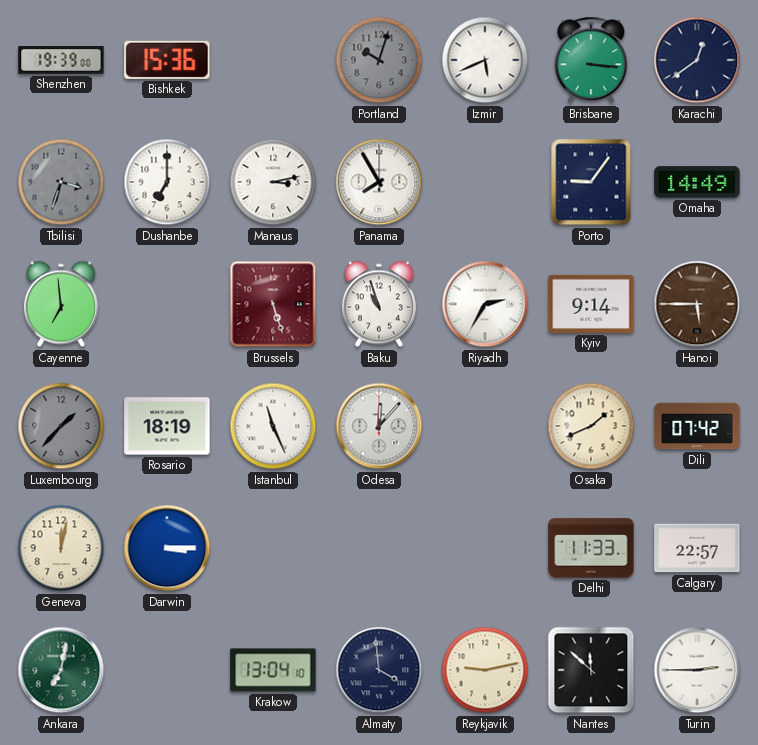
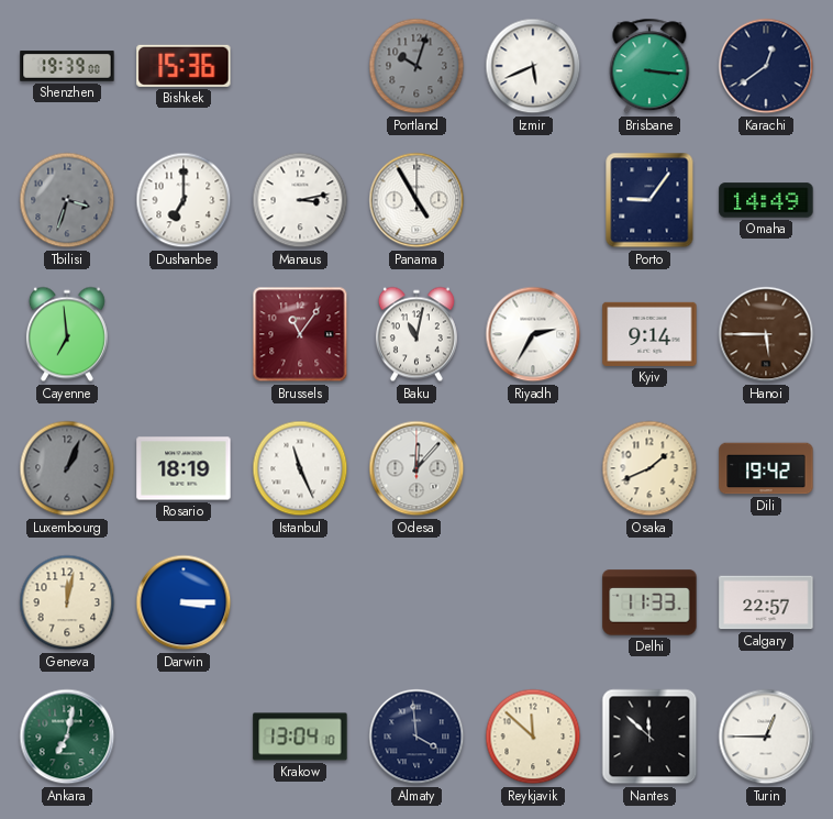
Panama: 7:55 -> 4:55 (416, 200)
Brussels: 5:27 -> 11:06 (300, 334)
Baku: 10:57 -> 11:02 (416, 334)
Luxembourg: 1:37 -> 1:04 (67, 468)
Dili: 07:42 -> 19:42 (766, 468)
Reykjavik: 9:13 -> 11:52 (533, 737)
Turin: 2:45 -> 12:45 (766, 737)
